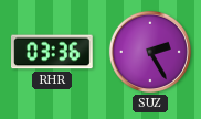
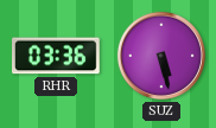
SUZ: 2:25 -> 5:28 (161, 56)
